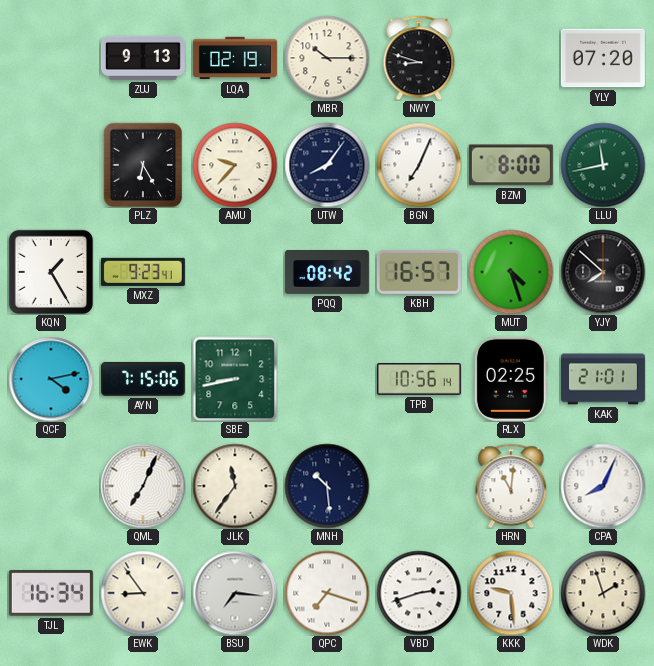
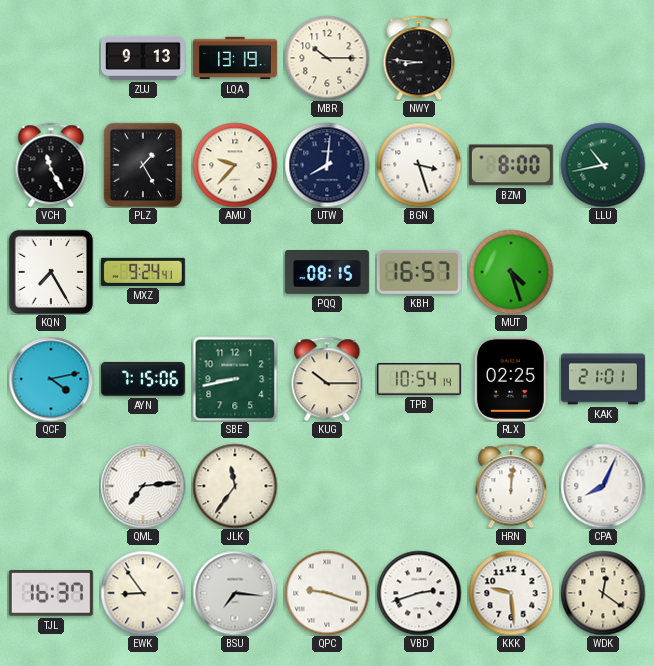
LQA: 02:19 -> 13:19 (235, 58)
NWY: 8:48 -> 8:46 (419, 58)
YLY: 07:20 -> none (603, 58)
VCH: none -> 11:25 (51, 165)
PLZ: 6:25 -> 1:25 (143, 165)
UTW: 8:06 -> 8:01 (327, 165)
BGN: 7:04 -> 3:27 (419, 165)
LLU: 11:43 -> 10:43 (603, 165)
KQN: 1:25 -> 7:25 (51, 272)
MXZ: 9:23 -> 9:24 (143, 272)
PQQ: 08:42 -> 08:15 (327, 273)
YJY: 7:52 -> none (603, 272)
KUG: none -> 10:15 (327, 379)
TPB: 10:56 -> 10:54 (419, 380)
QML: 7:04 -> 7:14 (143, 486)
MNH: 10:29 -> none (327, 486)
HRN: 11:01 -> 12:01 (511, 486)
TJL: 16:34 -> 16:37 (51, 593)
QPC: 7:18 -> 9:18 (327, 593)
WDK: 1:57 -> 12:21 (603, 593)
